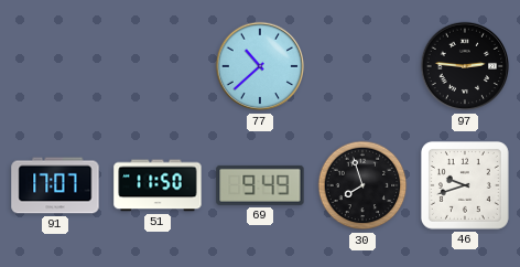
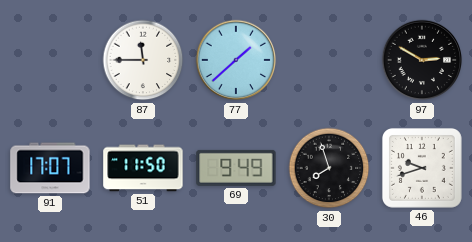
87: none -> 11:45 (143, 60)
77: 10:38 -> 1:38 (236, 60)
97: 2:46 -> 2:50 (422, 60)
